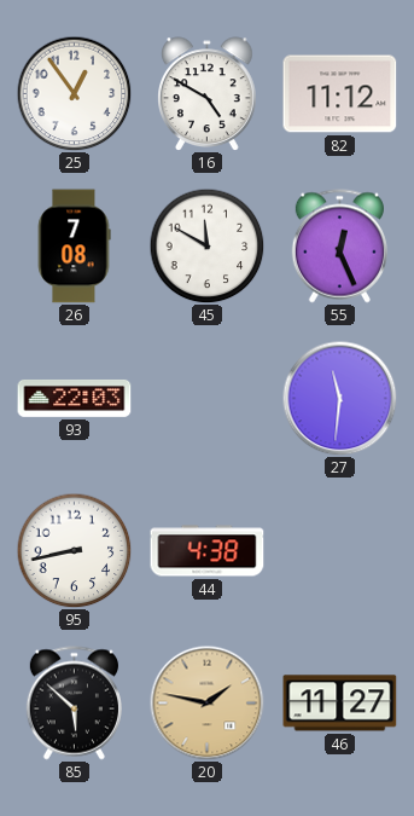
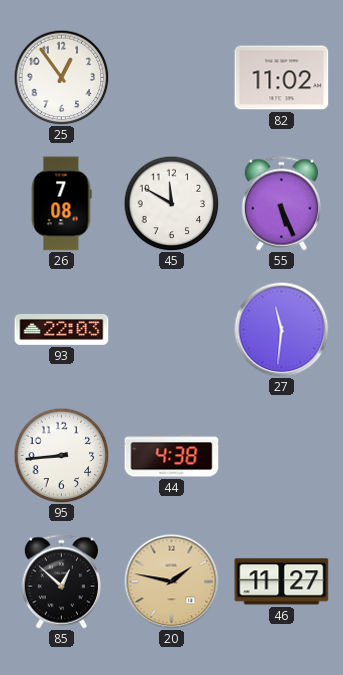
16: 4:50 -> none (208, 93)
82: 11:12 -> 11:02 (282, 78)
55: 12:26 -> 5:26 (281, 204)
95: 8:43 -> 8:44 (61, 455)
85: 5:52 -> 12:52 (61, 582)
